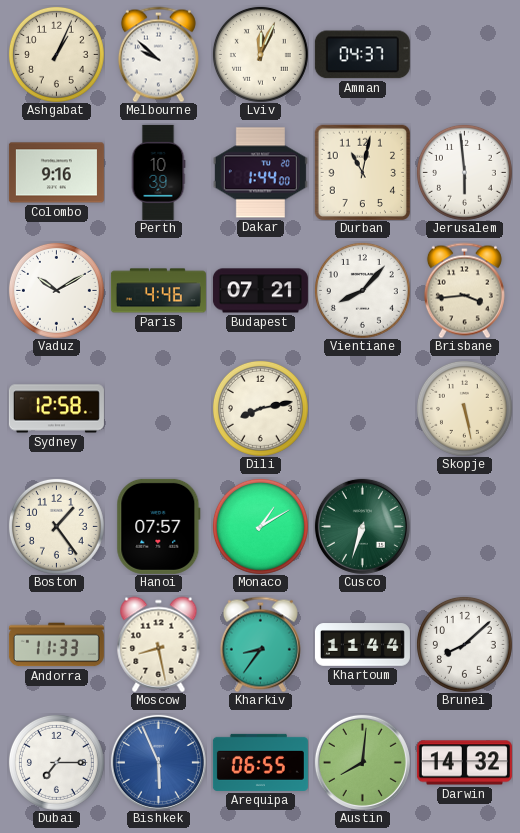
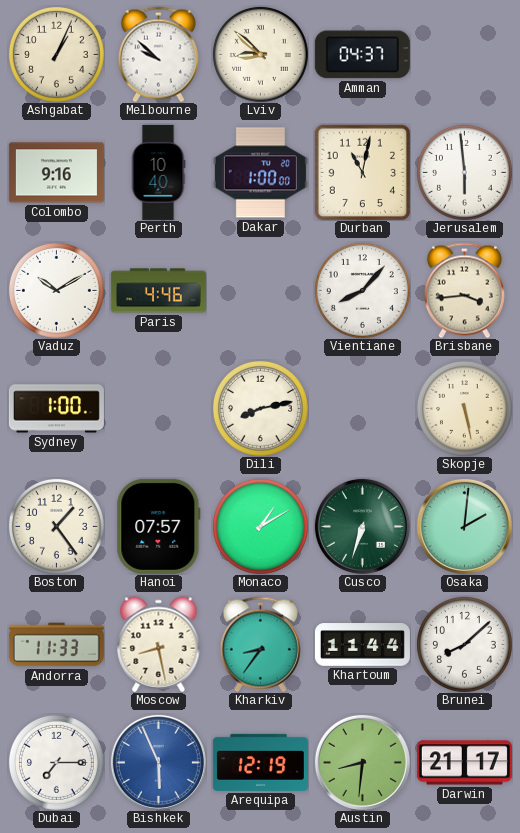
Lviv: 12:04 -> 8:52 (260, 54)
Perth: 10:39 -> 10:40 (158, 172)
Dakar: 1:44 -> 1:00 (260, 173)
Budapest: 07:21 -> none (260, 291)
Sydney: 12:58 -> 1:00 (56, 409)
Osaka: none -> 2:01 (464, 526)
Arequipa: 06:55 -> 12:19 (260, 762)
Austin: 8:01 -> 8:31 (362, 762)
Darwin: 14:32 -> 21:17 (464, 763)
